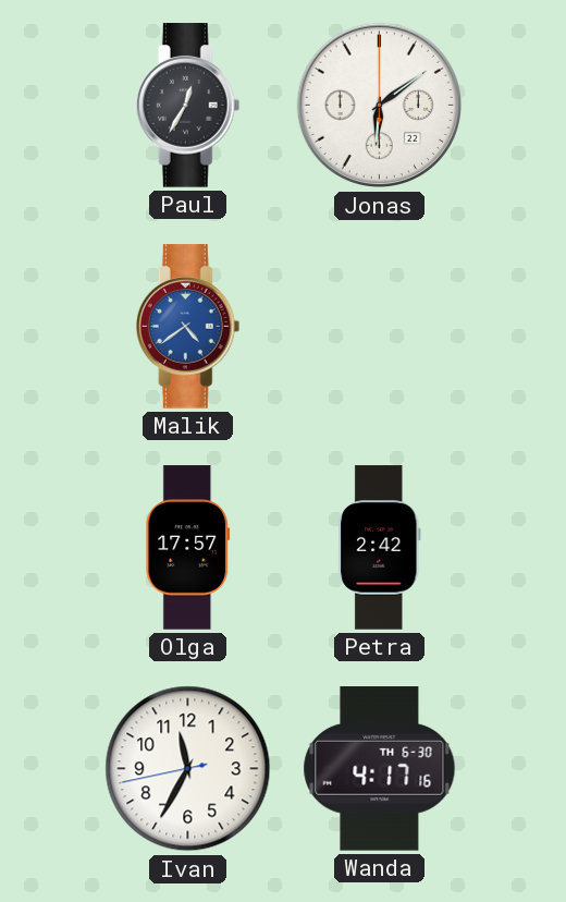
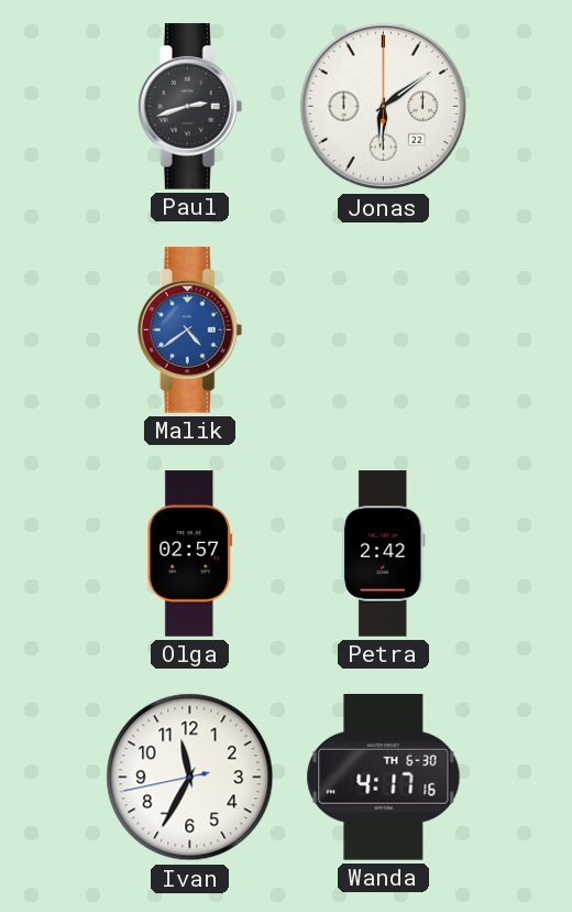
Paul: 12:35 -> 2:42 (190, 107)
Olga: 17:57 -> 02:57 (190, 554)
